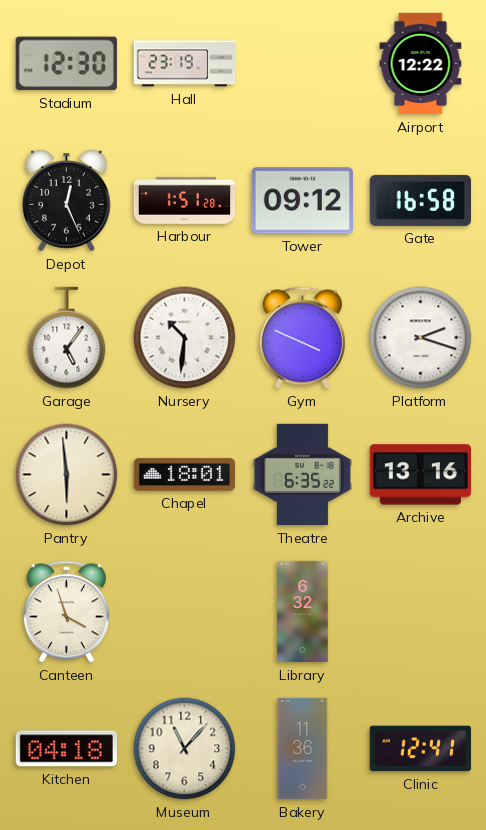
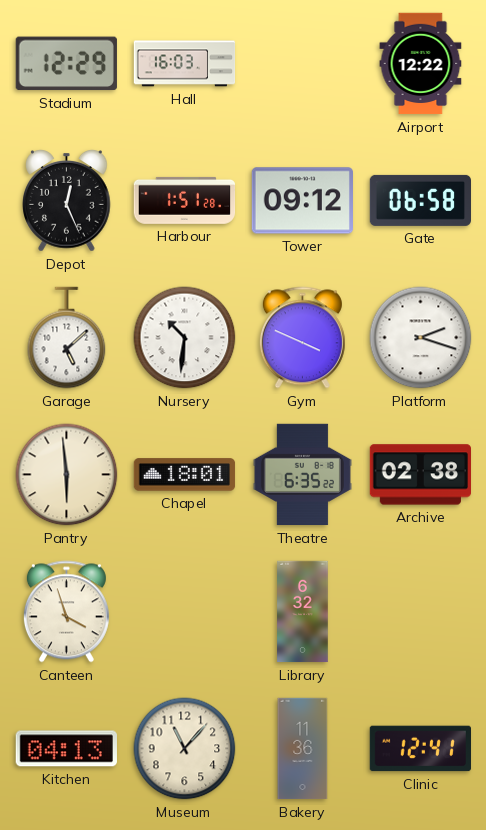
Stadium: 12:30 -> 12:29 (66, 64)
Hall: 23:19 -> 16:03 (185, 64)
Gate: 16:58 -> 06:58 (420, 200)
Garage: 5:06 -> 5:08 (67, 338)
Archive: 13:16 -> 02:38 (420, 475)
Kitchen: 04:18 -> 04:13 (66, 749)
